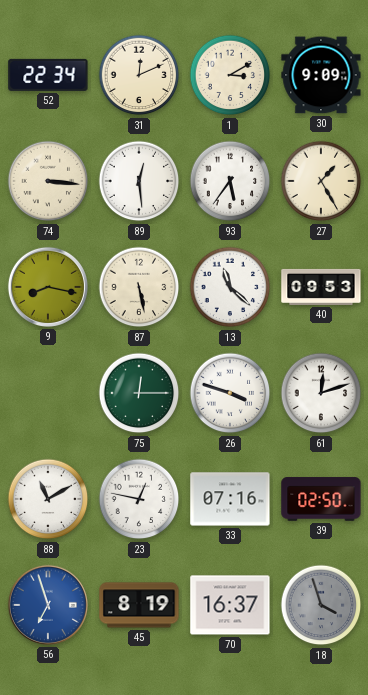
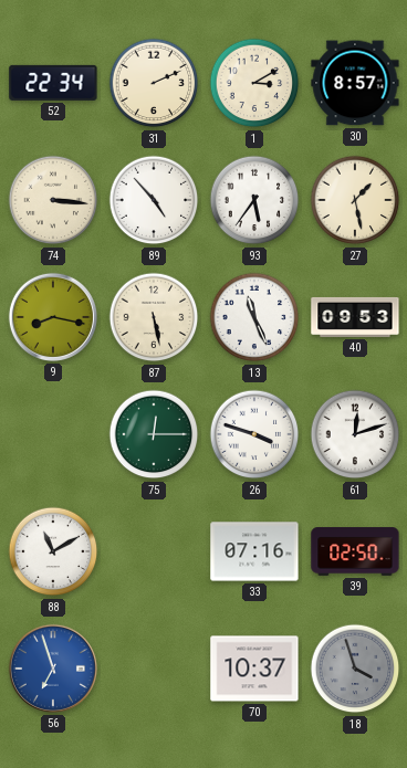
31: 12:11 -> 2:11 (154, 83)
30: 9:09 -> 8:57 (355, 83)
89: 12:29 -> 4:53 (154, 200)
27: 1:25 -> 1:28 (355, 200)
13: 11:22 -> 11:26 (254, 317)
23: 12:47 -> none (139, 499)
45: 8:19 -> none (139, 605)
70: 16:37 -> 10:37 (254, 669)
